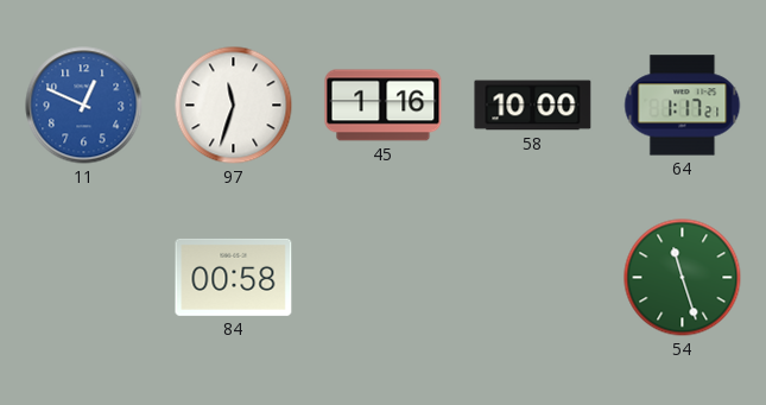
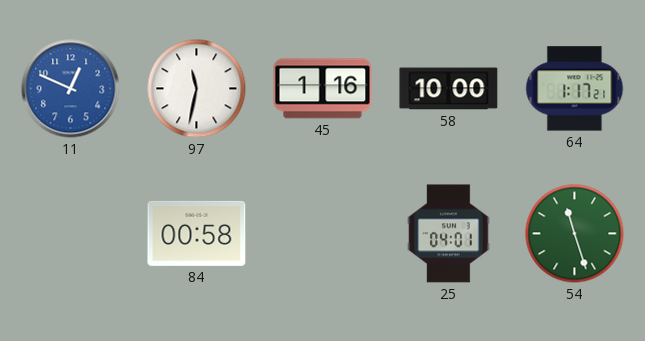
97: 11:33 -> 11:32 (197, 89)
25: none -> 04:01 (449, 234)
